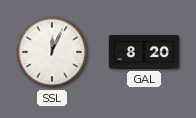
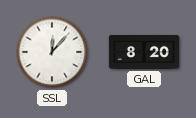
SSL: 12:04 -> 12:07 (52, 52)
